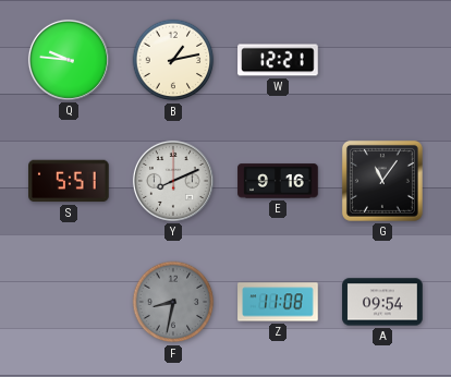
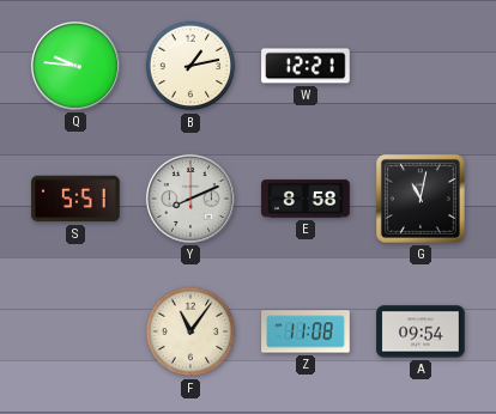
E: 9:16 -> 8:58 (306, 199)
G: 11:06 -> 11:02 (421, 199)
F: 8:32 -> 11:06 (190, 331)
F dial: grey -> cream (190, 331)
